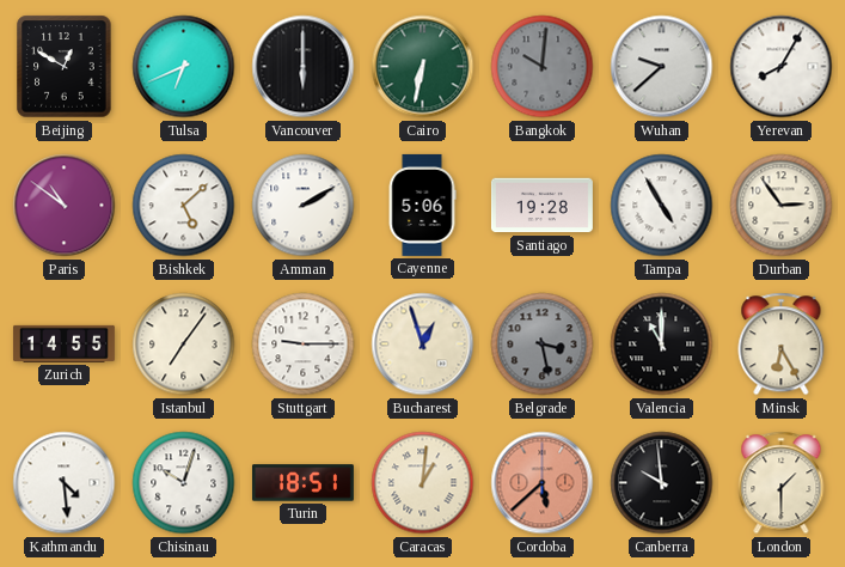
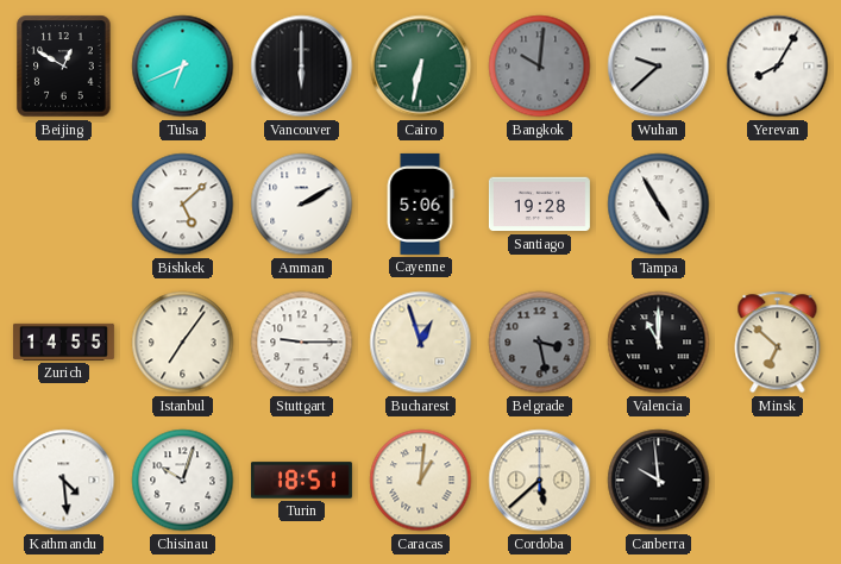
Paris: 10:51 -> none (65, 206)
Durban: 2:54 -> none (782, 206)
Minsk: 6:25 -> 6:52 (778, 343)
Cordoba dial: salmon -> cream (540, 481)
London: 1:30 -> none (782, 483)
